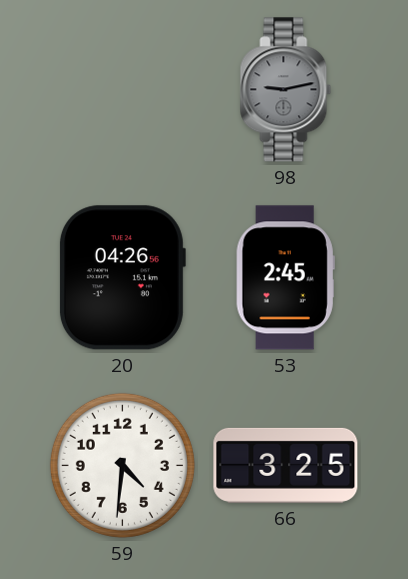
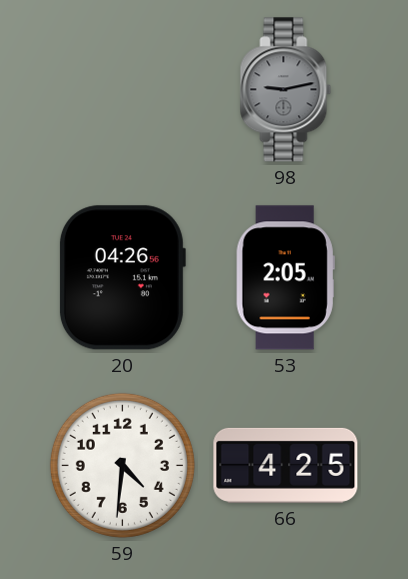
53: 2:45 -> 2:05 (285, 278)
66: 3:25 -> 4:25 (286, 465)
